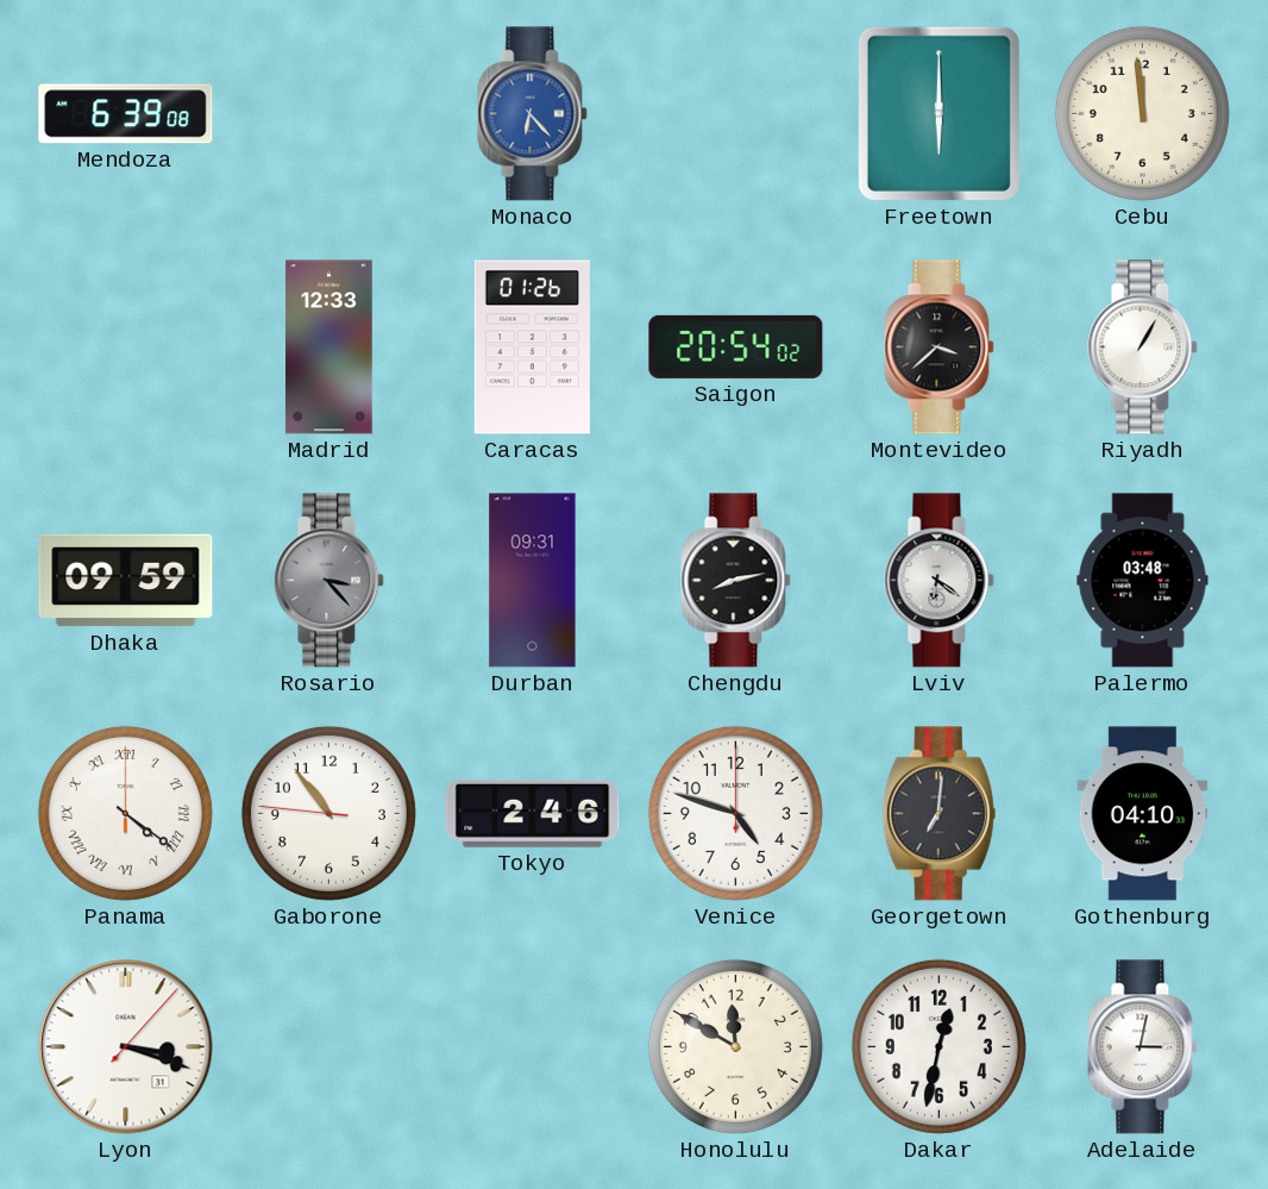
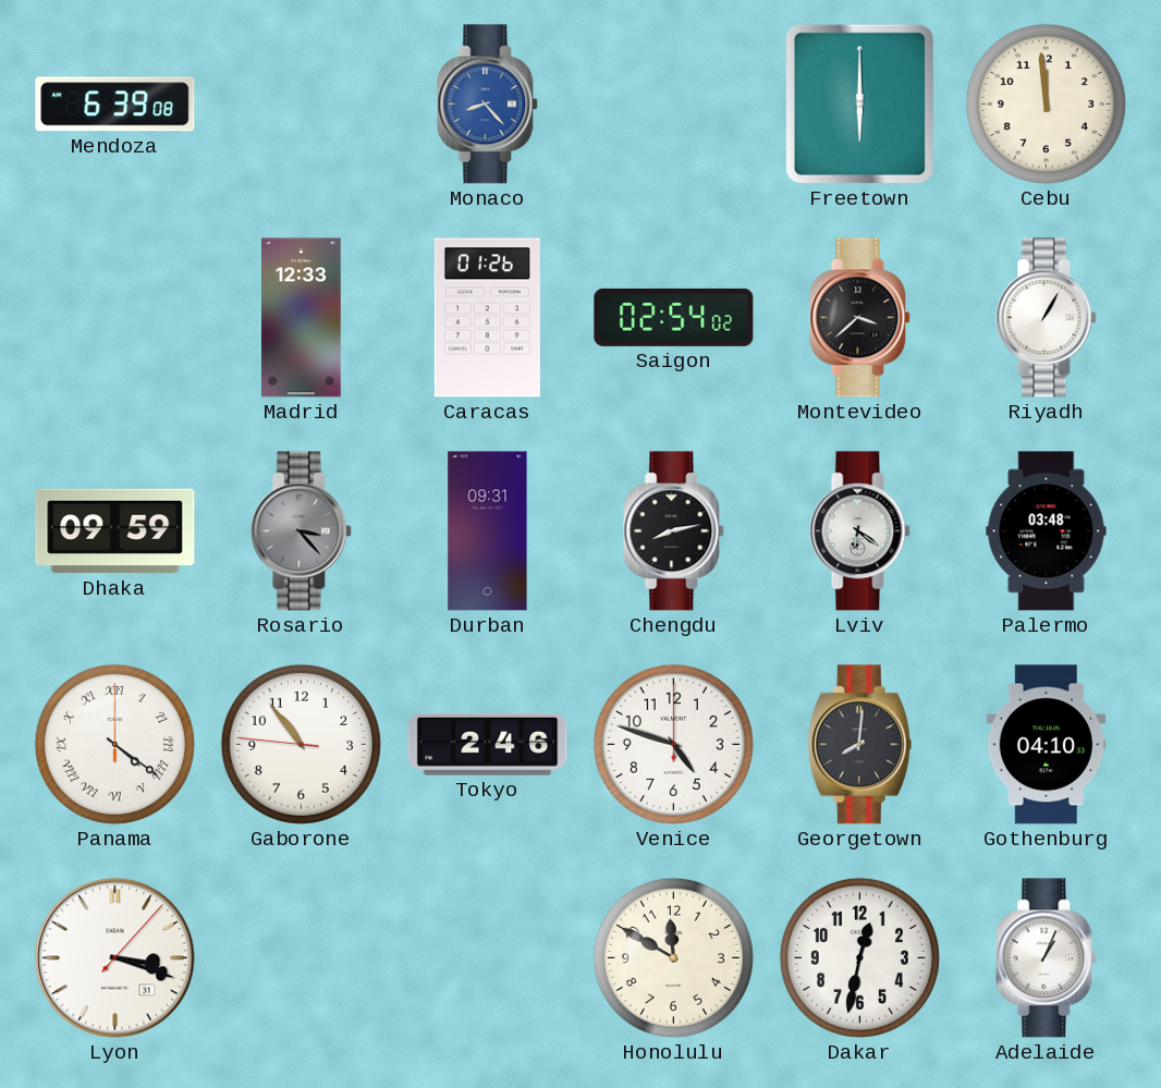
Monaco: 6:23 -> 8:23 (488, 105)
Saigon: 20:54 -> 02:54 (674, 317)
Georgetown: 7:01 -> 8:01 (859, 745)
Adelaide: 3:02 -> 1:04 (1047, 958)
